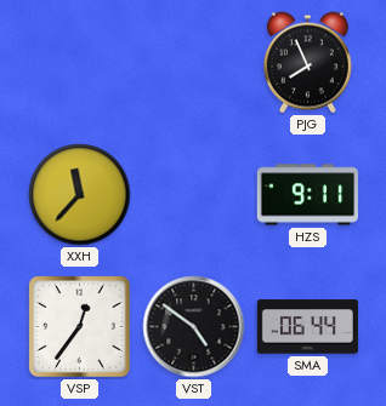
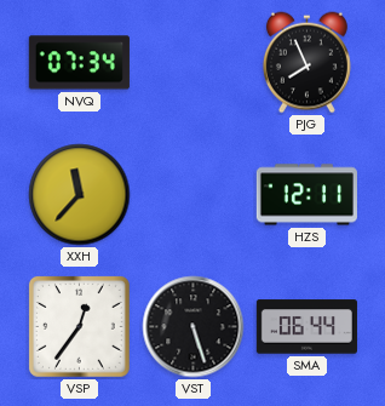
NVQ: none -> 07:34 (79, 63)
HZS: 9:11 -> 12:11 (306, 195)
VST: 4:51 -> 5:27 (194, 327)
